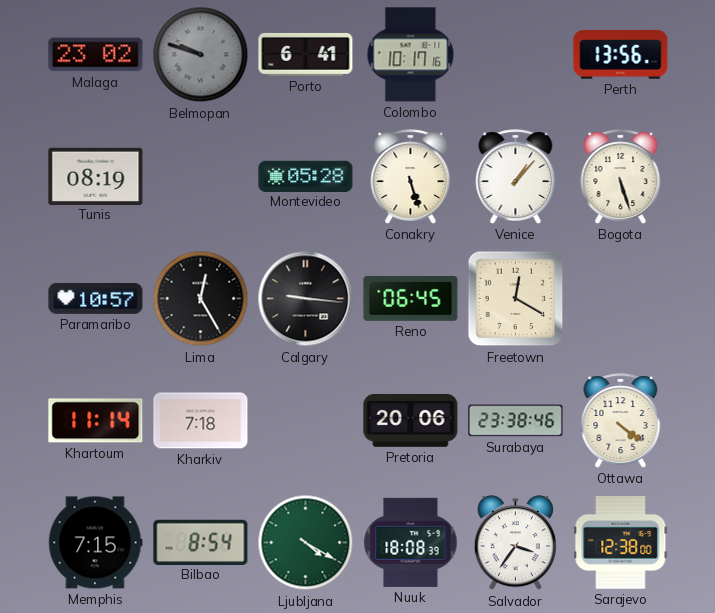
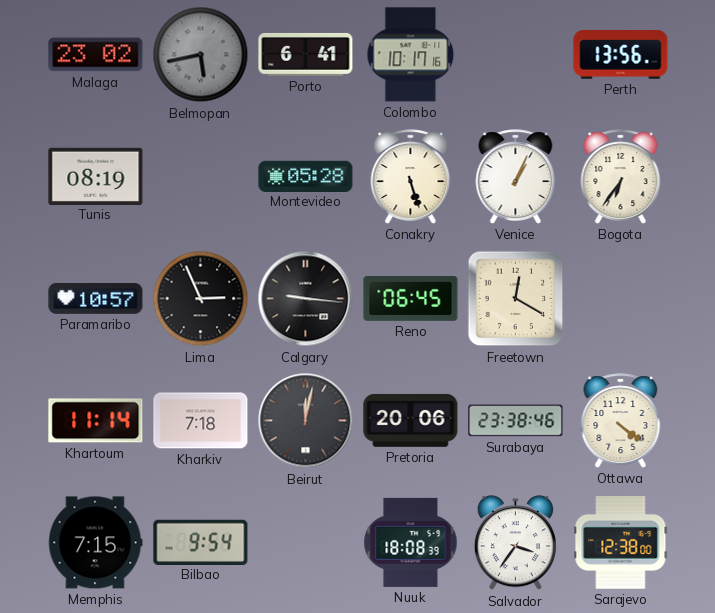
Belmopan: 9:48 -> 5:43 (201, 55)
Venice: 1:07 -> 1:04 (516, 177)
Bogota: 5:27 -> 6:36 (621, 177)
Lima: 12:25 -> 2:56 (201, 299)
Beirut: none -> 12:02 (306, 421)
Bilbao: 8:54 -> 9:54 (201, 542)
Ljubljana: 4:20 -> none (306, 543)
